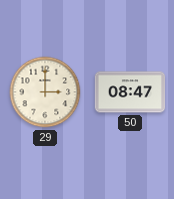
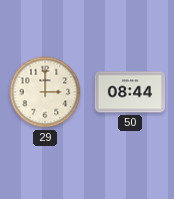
50: 08:47 -> 08:44 (130, 92)
